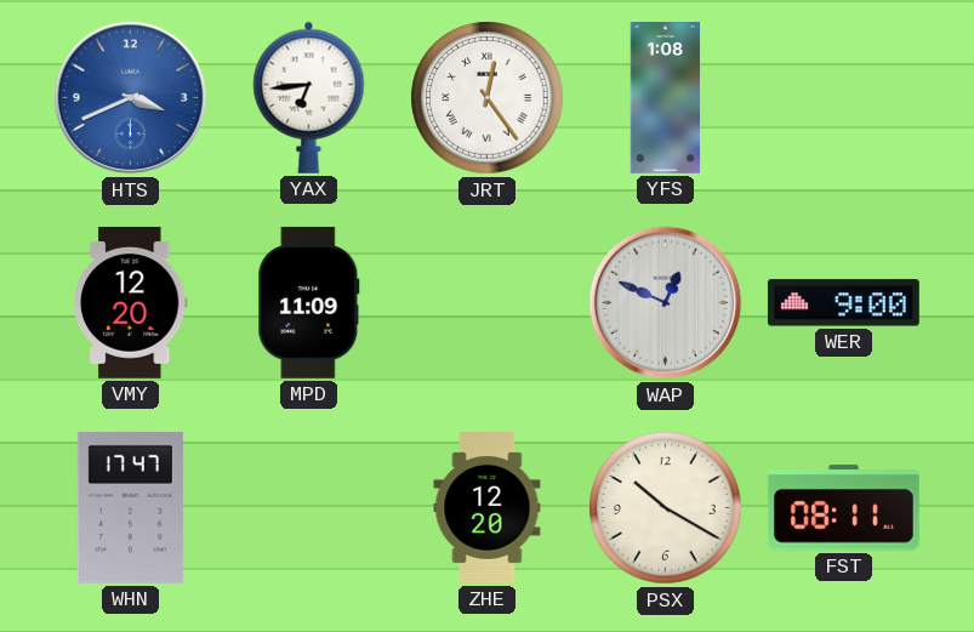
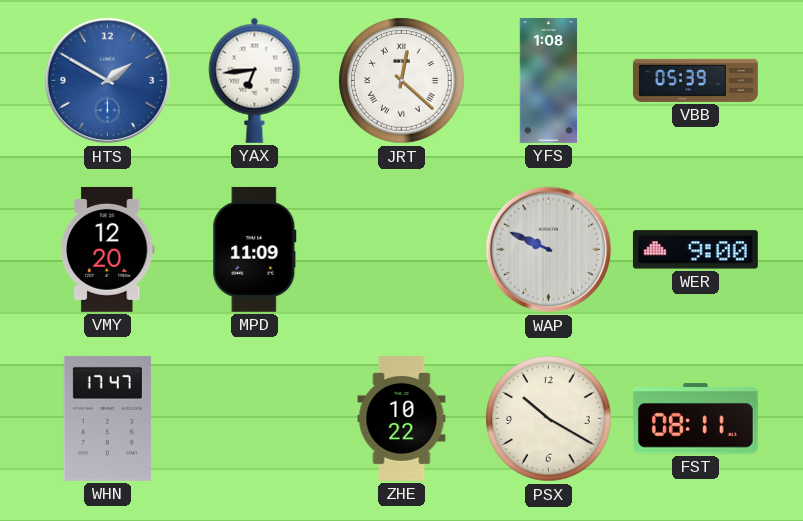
HTS: 3:41 -> 1:50 (108, 81)
JRT: 12:24 -> 12:22 (402, 81)
VBB: none -> 05:39 (695, 80)
WAP: 12:49 -> 9:49 (549, 250)
ZHE: 12:20 -> 10:22 (402, 418)
